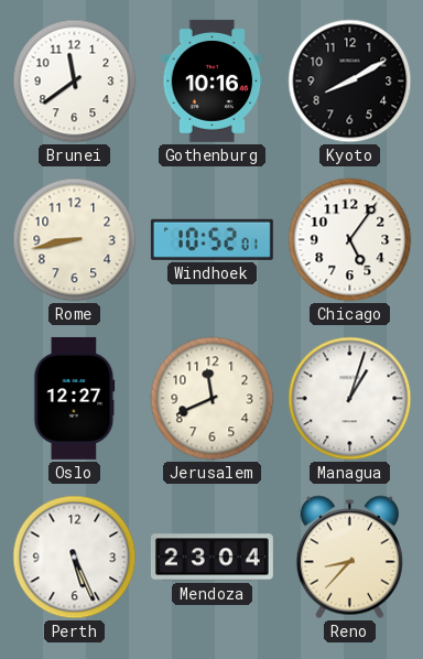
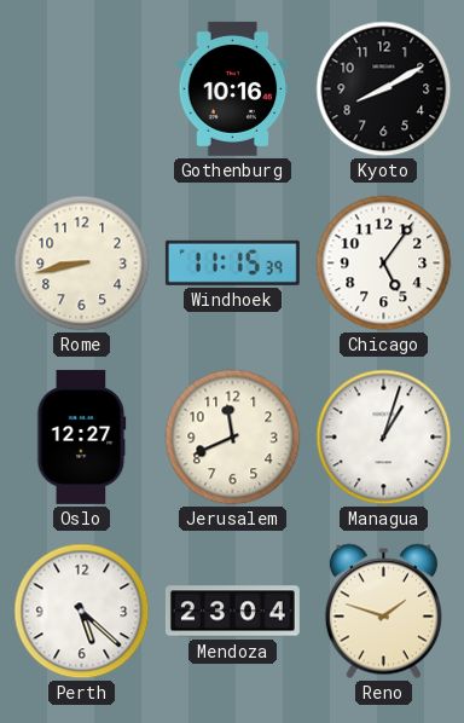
Brunei: 11:39 -> none (75, 82)
Windhoek: 10:52 -> 11:15 (232, 262)
Perth: 5:26 -> 5:22 (82, 612)
Reno: 8:37 -> 1:48 (383, 612)
